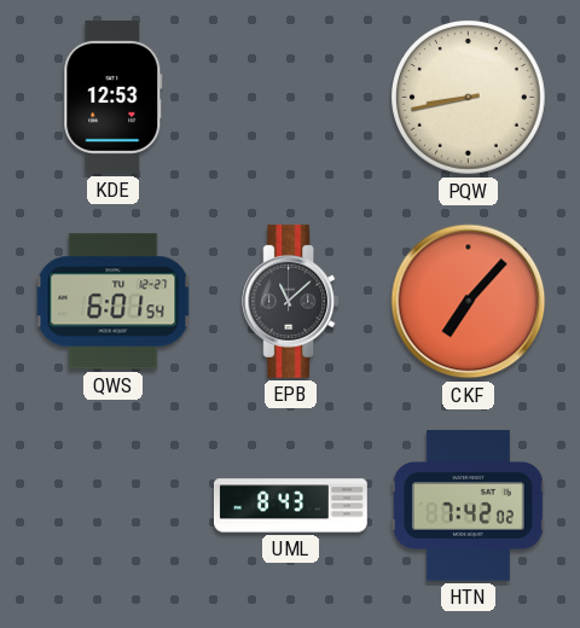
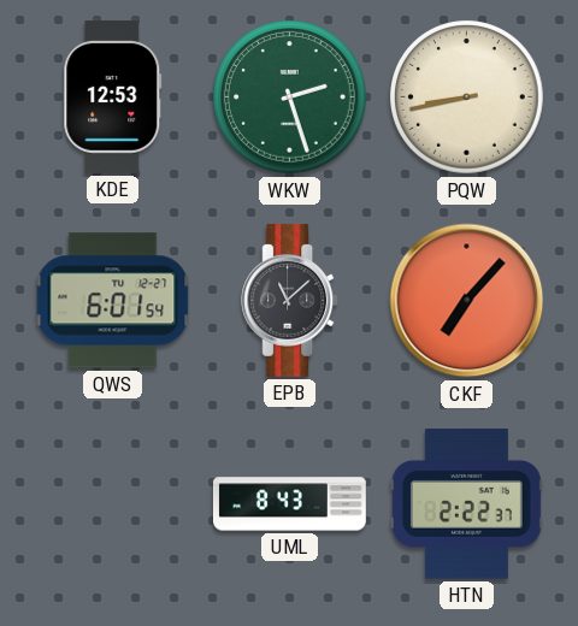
WKW: none -> 2:27 (290, 98)
HTN: 7:42 -> 2:22 (466, 504)
